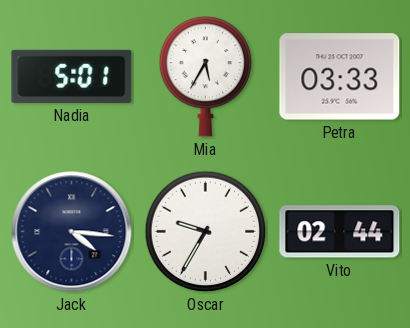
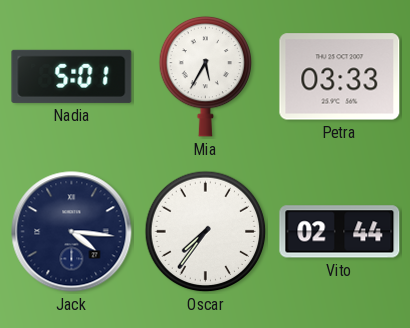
Oscar: 9:35 -> 7:36 (206, 232)
